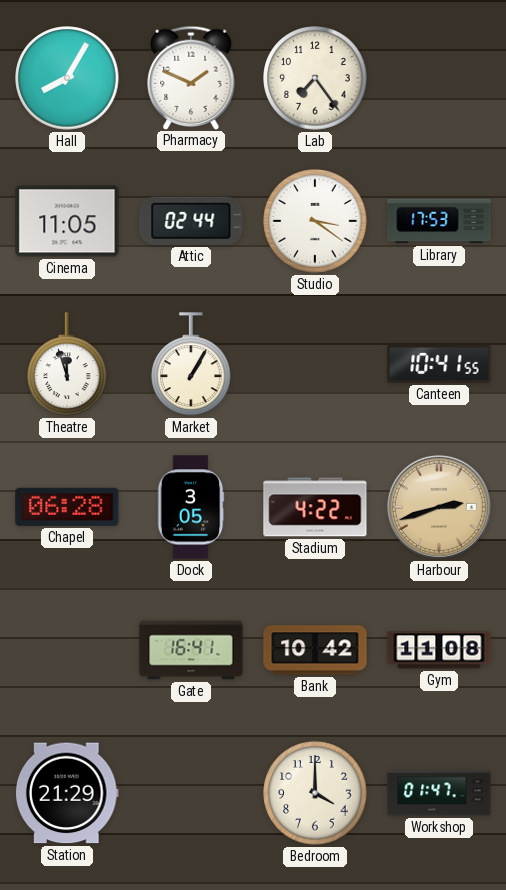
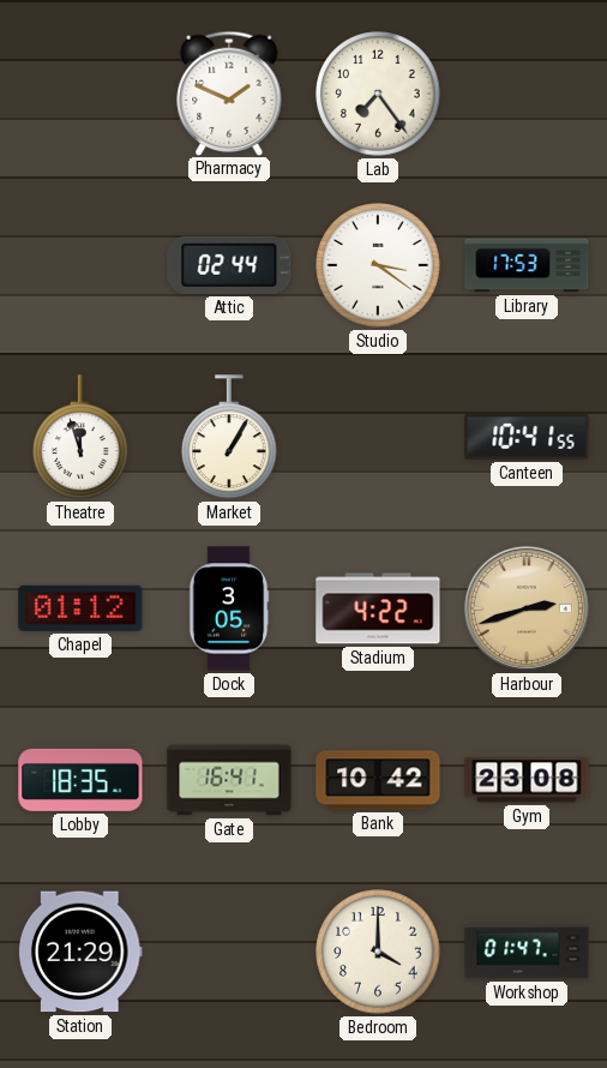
Hall: 8:05 -> none (67, 78)
Cinema: 11:05 -> none (67, 221)
Chapel: 06:28 -> 01:12 (80, 608)
Lobby: none -> 18:35 (80, 780)
Gym: 11:08 -> 23:08 (527, 780)
